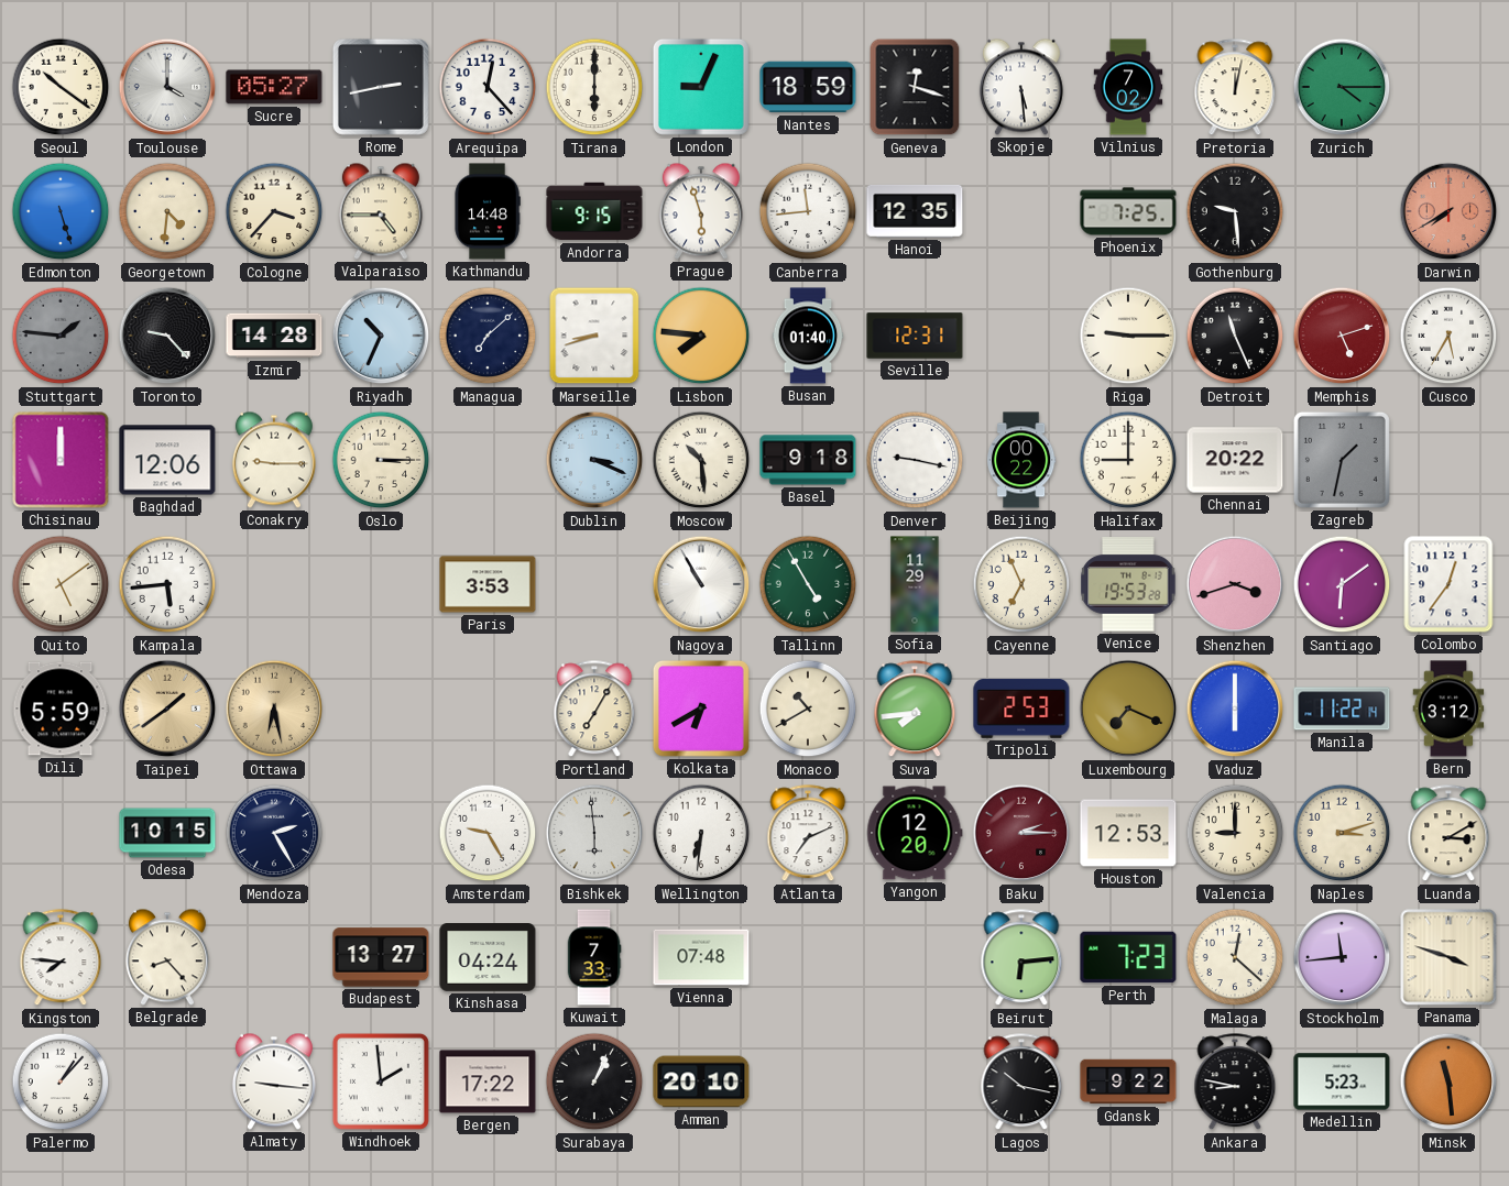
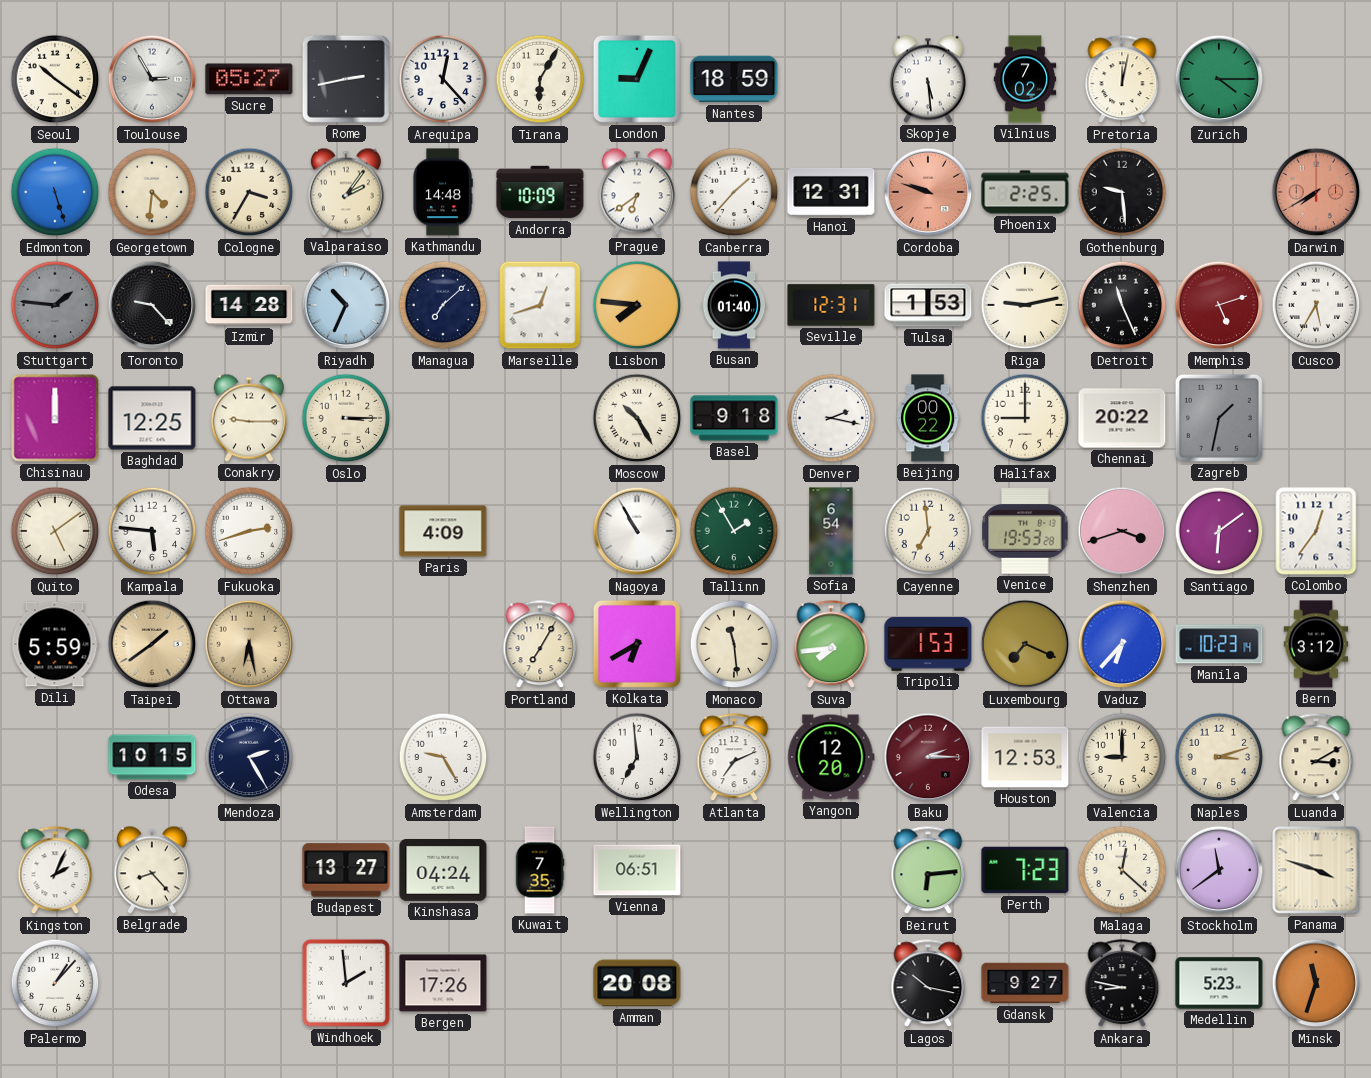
Toulouse: 4:00 -> 2:55 (152, 79)
Tirana: 6:00 -> 6:05 (540, 79)
Geneva: 12:18 -> none (915, 87)
Cologne: 3:37 -> 3:35 (249, 192)
Valparaiso: 4:45 -> 2:06 (346, 192)
Andorra: 9:15 -> 10:09 (540, 192)
Prague: 5:57 -> 6:39 (637, 192)
Canberra: 11:44 -> 1:37 (734, 192)
Hanoi: 12:35 -> 12:31 (831, 192)
Cordoba: none -> 9:48 (928, 192)
Phoenix: 7:25 -> 2:25 (1025, 192)
Marseille: 8:42 -> 12:42 (540, 305)
Tulsa: none -> 1:53 (928, 305)
Riga: 9:15 -> 9:13 (1025, 305)
Baghdad: 12:06 -> 12:25 (152, 418)
Dublin: 3:19 -> none (594, 460)
Moscow: 10:29 -> 10:25 (637, 418)
Denver: 9:17 -> 2:17 (831, 418)
Kampala: 5:44 -> 5:46 (152, 531)
Fukuoka: none -> 2:42 (249, 531)
Paris: 3:53 -> 4:09 (443, 531)
Tallinn: 4:55 -> 1:55 (734, 531)
Sofia: 11:29 -> 6:54 (831, 531)
Cayenne: 6:56 -> 6:59 (928, 531)
Monaco: 10:40 -> 11:29 (734, 644)
Tripoli: 2:53 -> 1:53 (928, 644)
Vaduz: 6:00 -> 6:37 (1122, 644)
Manila: 11:22 -> 10:23 (1219, 644)
Bishkek: 5:59 -> none (594, 833)
Wellington: 6:31 -> 6:59 (637, 757)
Kingston: 7:46 -> 2:04 (55, 871)
Kuwait: 7:33 -> 7:35 (540, 870)
Vienna: 07:48 -> 06:51 (637, 870)
Stockholm: 11:44 -> 11:39 (1219, 870)
Almaty: 9:16 -> none (274, 1081)
Bergen: 17:22 -> 17:26 (443, 983)
Surabaya: 1:04 -> none (594, 1081)
Amman: 20:10 -> 20:08 (637, 983)
Gdansk: 9:22 -> 9:27 (1025, 983)
Minsk: 11:29 -> 11:33 (1316, 983)
